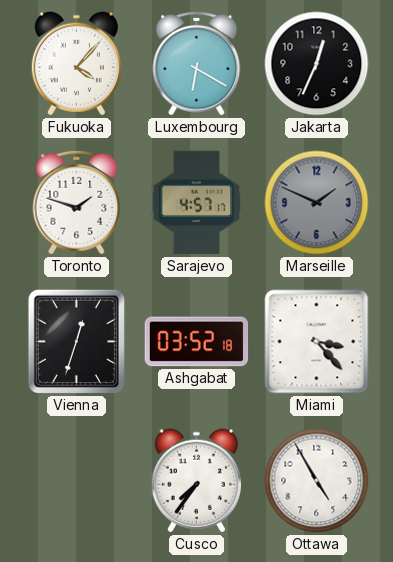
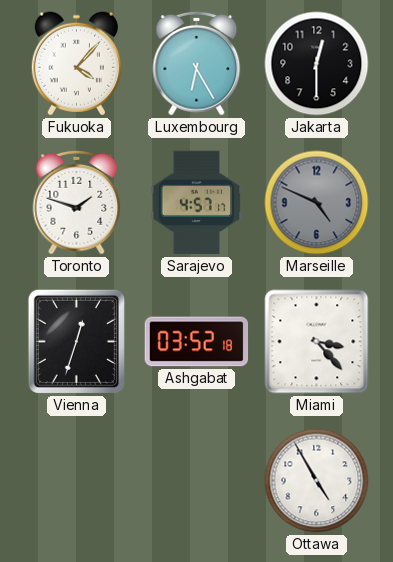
Luxembourg: 6:20 -> 6:25 (197, 63)
Jakarta: 12:34 -> 12:30 (317, 64)
Marseille: 1:49 -> 4:49 (317, 203)
Cusco: 7:36 -> none (196, 481)
